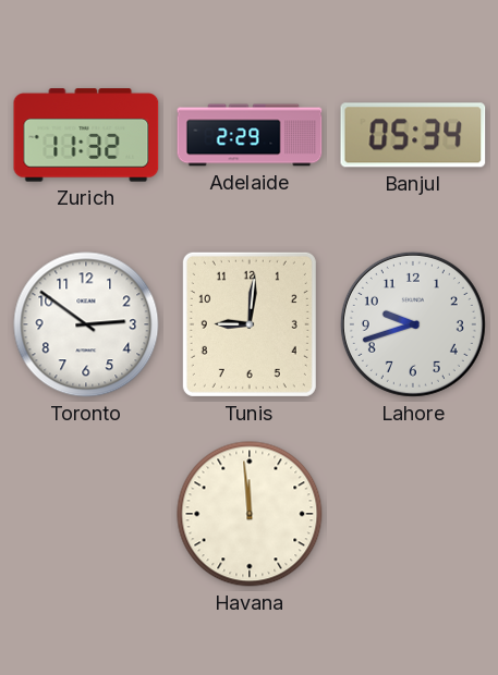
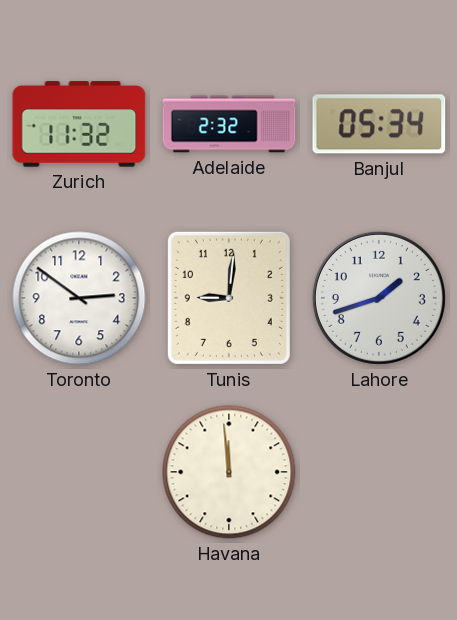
Adelaide: 2:29 -> 2:32 (229, 124)
Lahore: 9:42 -> 1:42 (379, 298)
